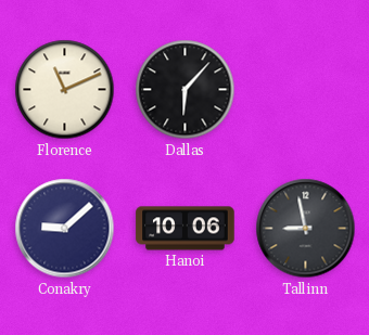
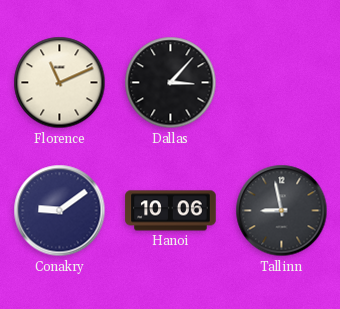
Dallas: 6:07 -> 3:07 (171, 83)
Conakry: 9:08 -> 9:09 (60, 211)
